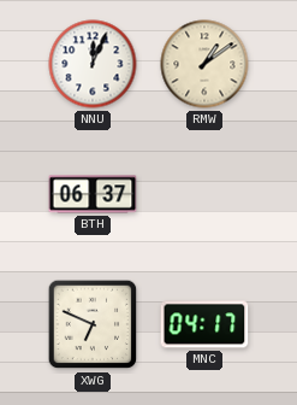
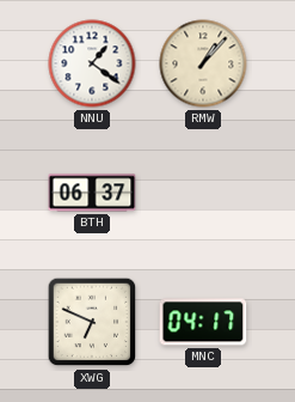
NNU: 12:04 -> 1:21 (92, 63)
RMW: 1:09 -> 1:07 (203, 63)
